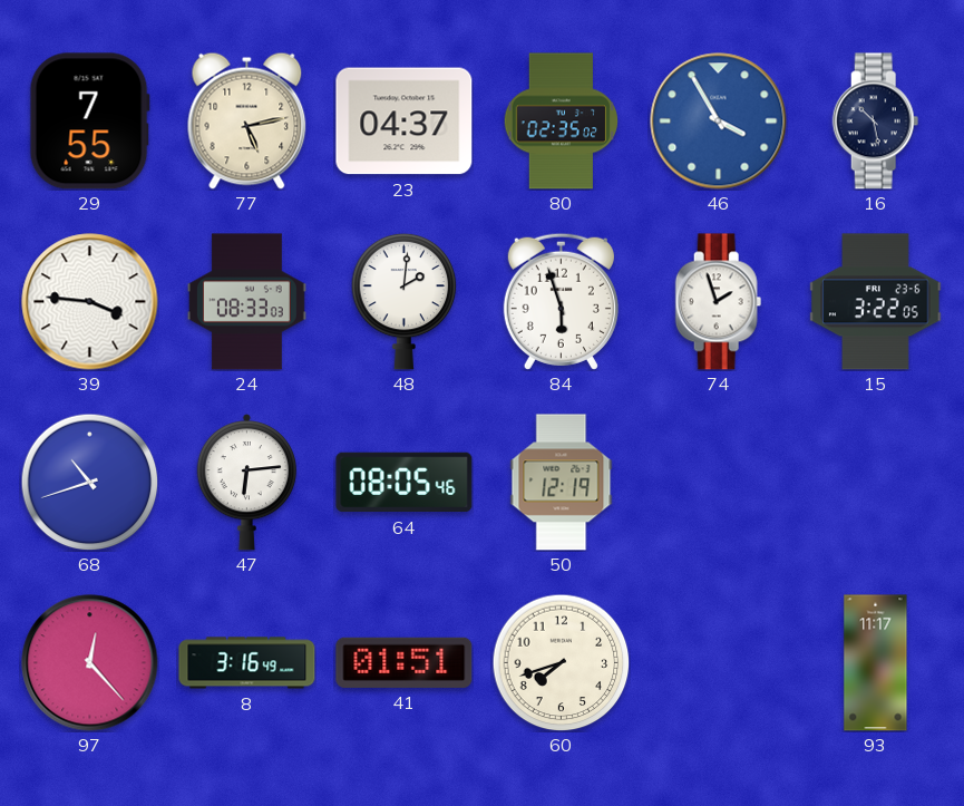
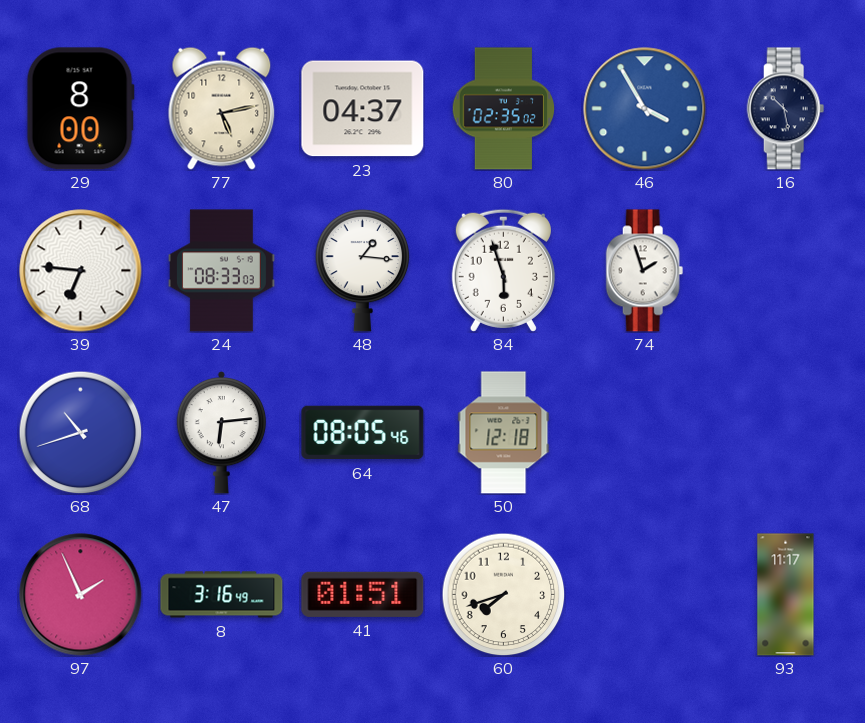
29: 7:55 -> 8:00 (80, 109)
39: 3:46 -> 6:46 (81, 271)
48: 2:01 -> 1:16 (363, 270)
15: 3:22 -> none (876, 302)
50: 12:19 -> 12:18 (504, 433)
97: 12:23 -> 1:56 (81, 595)
